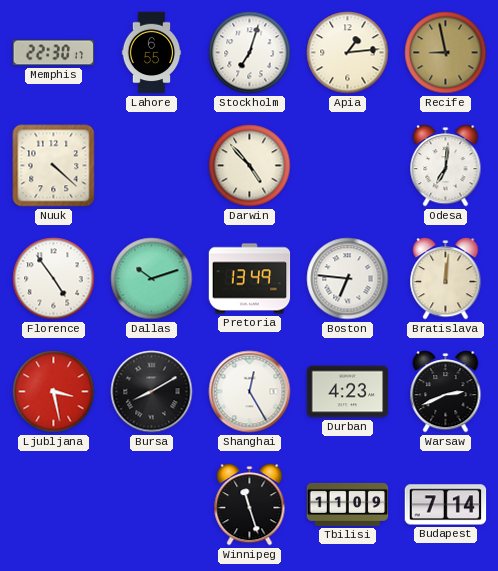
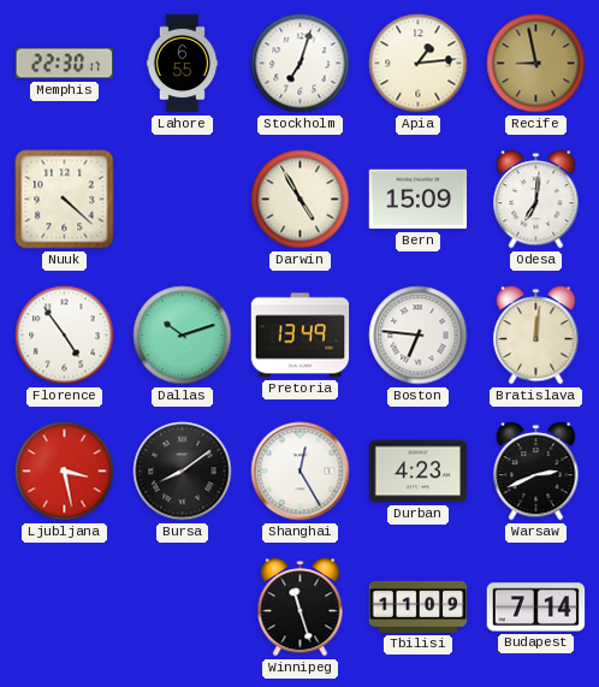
Darwin: 4:53 -> 4:55 (301, 200)
Bern: none -> 15:09 (419, 200)
Bursa: 8:10 -> 8:09 (183, 472)
